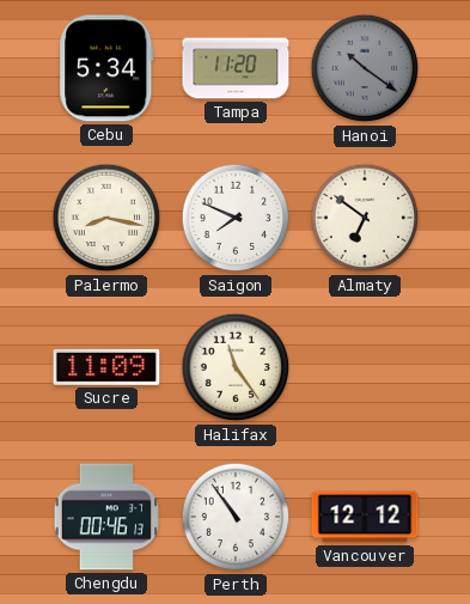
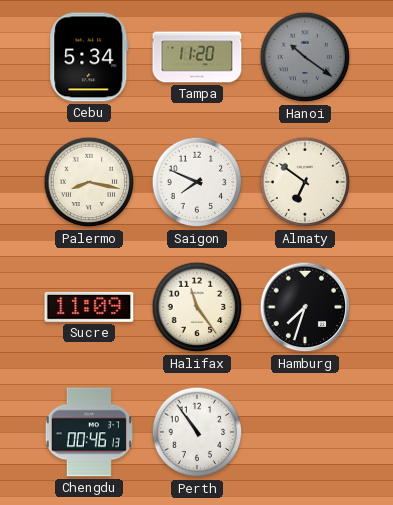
Hamburg: none -> 7:33 (305, 307)
Vancouver: 12:12 -> none (365, 517)
